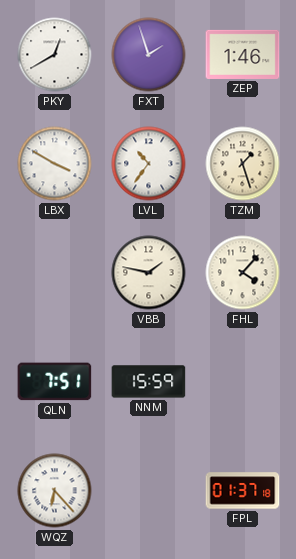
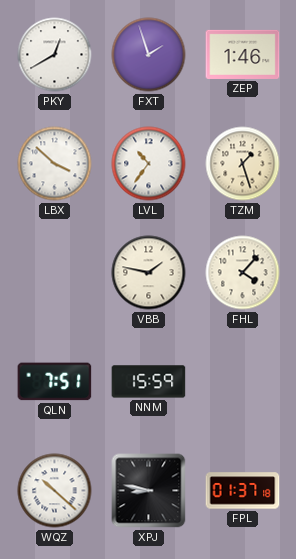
LBX: 3:50 -> 3:52 (55, 164)
WQZ: 6:23 -> 10:22 (55, 491)
XPJ: none -> 8:47 (149, 491)
